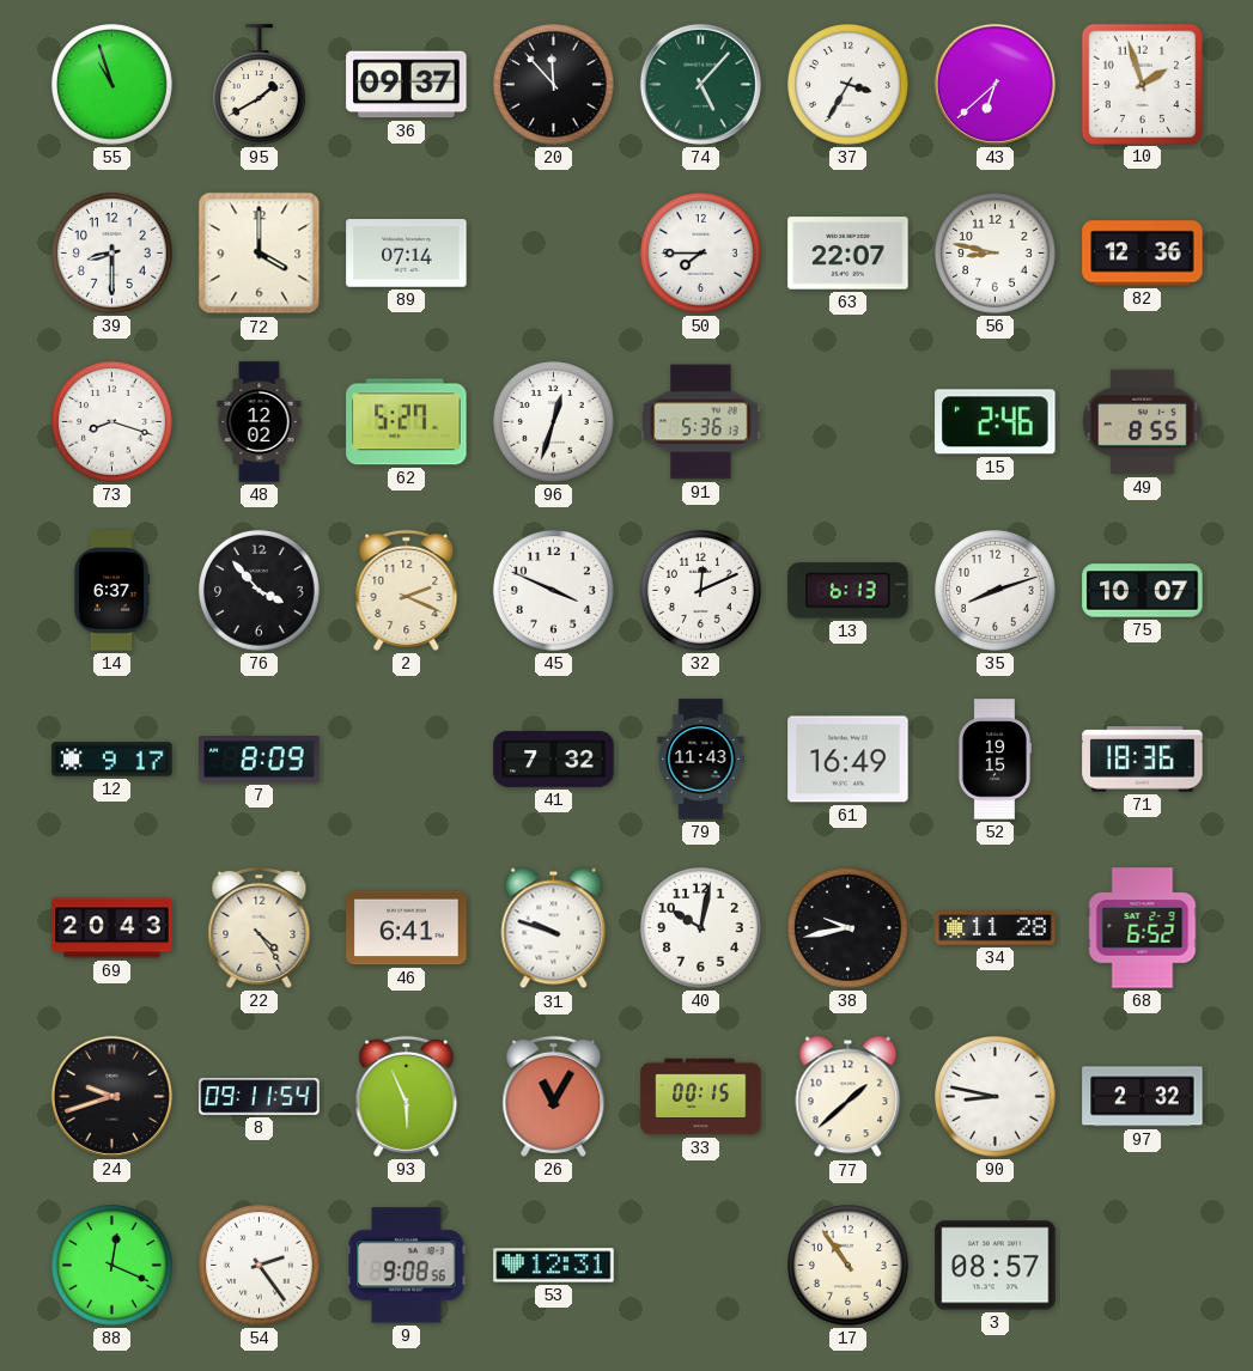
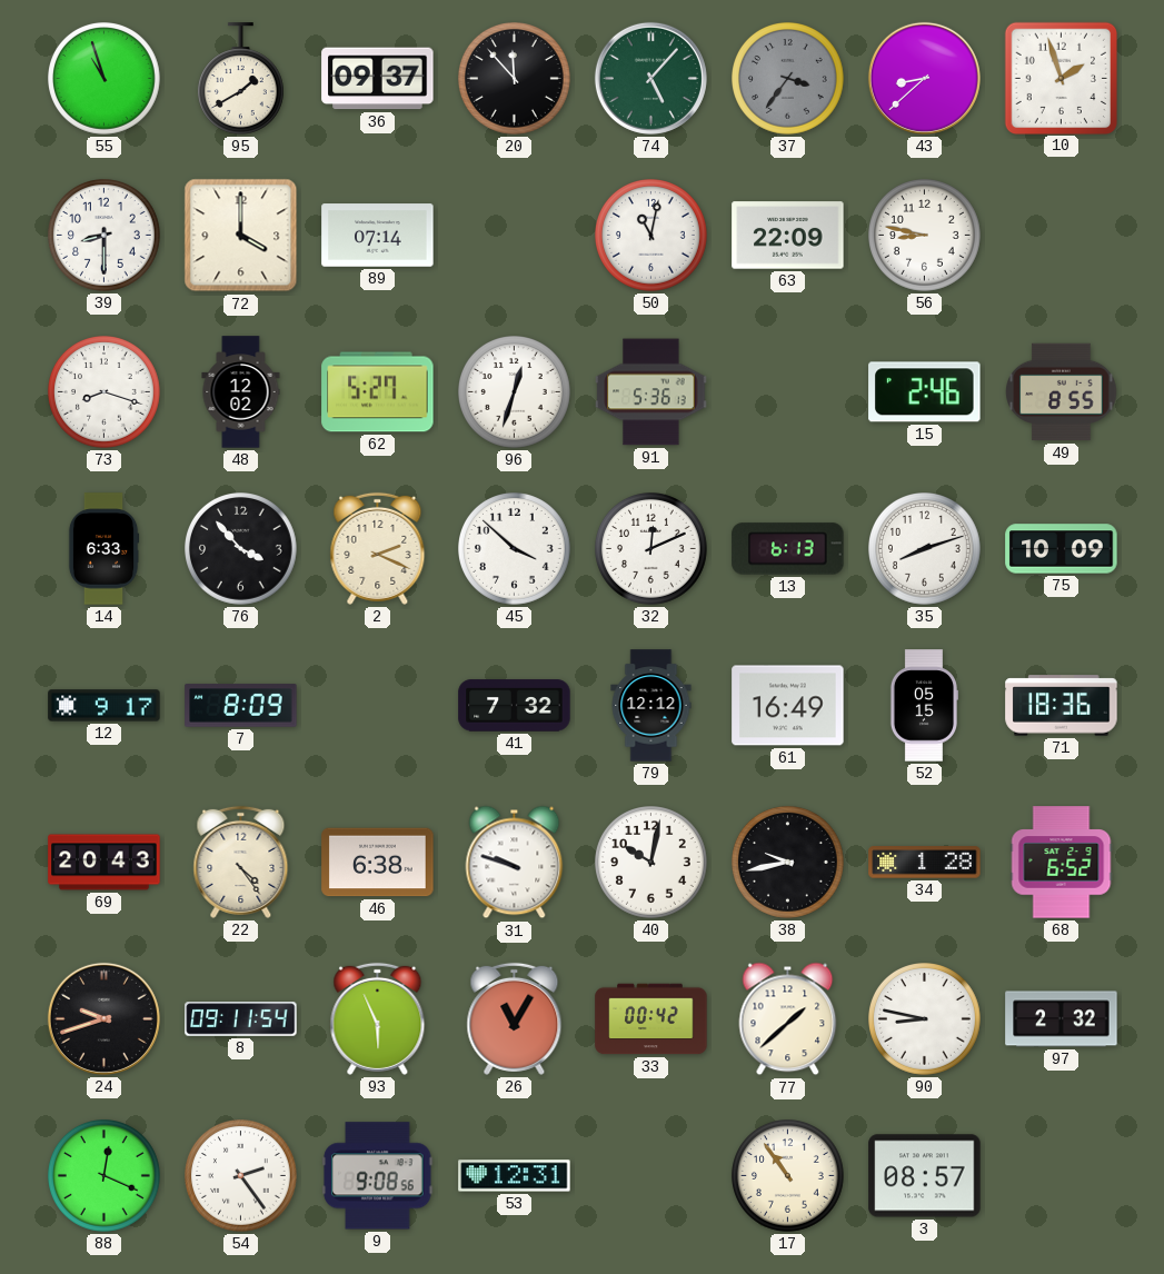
37: 3:35 -> 3:36 (788, 79)
37 dial: white -> grey (788, 79)
43: 6:38 -> 8:38 (924, 78)
50: 7:45 -> 11:02 (651, 236)
63: 22:07 -> 22:09 (788, 236)
82: 12:36 -> none (1143, 254)
14: 6:37 -> 6:33 (103, 549)
45: 3:49 -> 3:52 (515, 549)
75: 10:07 -> 10:09 (1062, 549)
79: 11:43 -> 12:12 (651, 706)
52: 19:15 -> 05:15 (923, 706)
46: 6:41 -> 6:38 (378, 863)
34: 11:28 -> 1:28 (925, 863)
33: 00:15 -> 00:42 (651, 1019)
